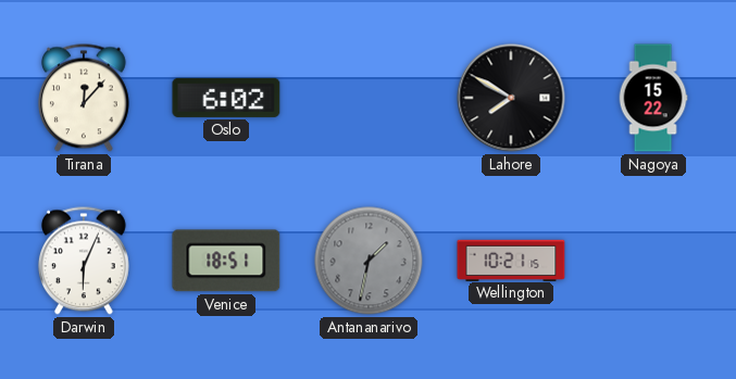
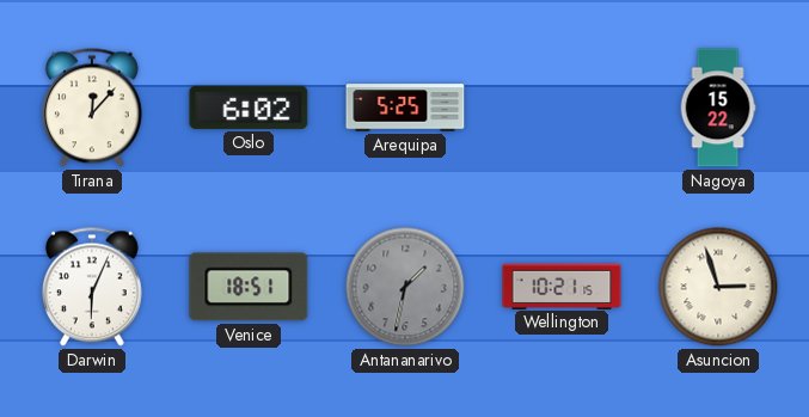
Arequipa: none -> 5:25 (405, 108)
Lahore: 7:50 -> none (511, 98)
Asuncion: none -> 2:57 (718, 287)
